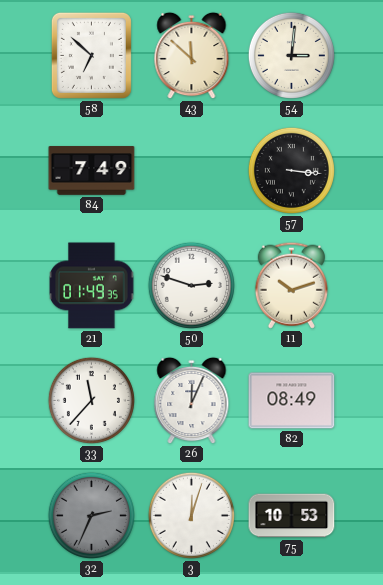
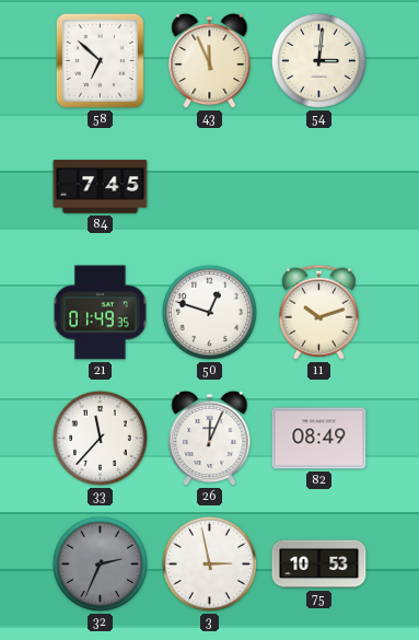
43: 11:52 -> 11:56 (210, 61)
84: 7:49 -> 7:45 (101, 187)
57: 3:16 -> none (291, 170)
50: 2:48 -> 12:48 (209, 312)
3: 12:03 -> 2:58 (209, 563)
